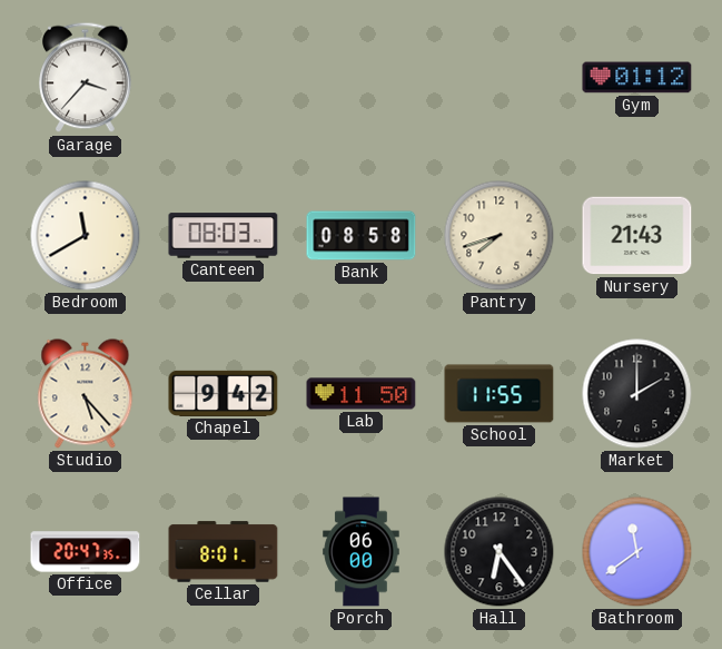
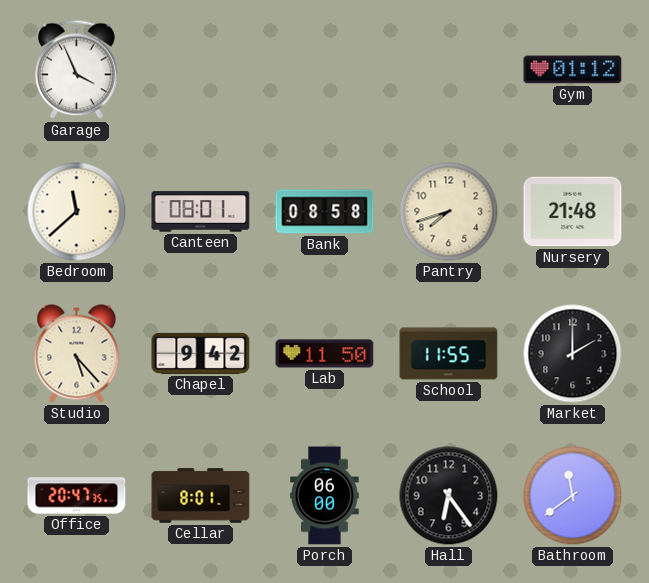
Garage: 3:37 -> 3:56 (77, 70)
Bedroom: 11:40 -> 11:38 (77, 212)
Canteen: 08:03 -> 08:01 (201, 212)
Nursery: 21:43 -> 21:48 (573, 212)
